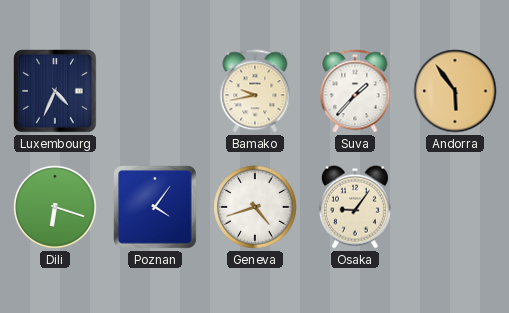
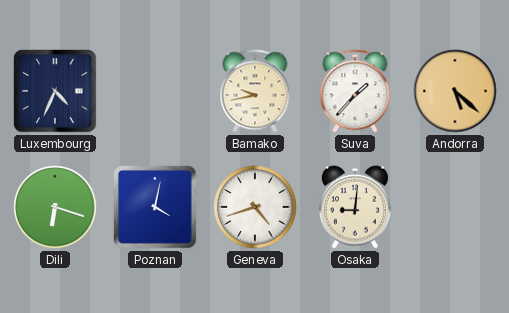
Andorra: 5:54 -> 5:22 (455, 91)
Poznan: 4:06 -> 4:02 (155, 207)
Osaka: 9:06 -> 9:01 (355, 207)
